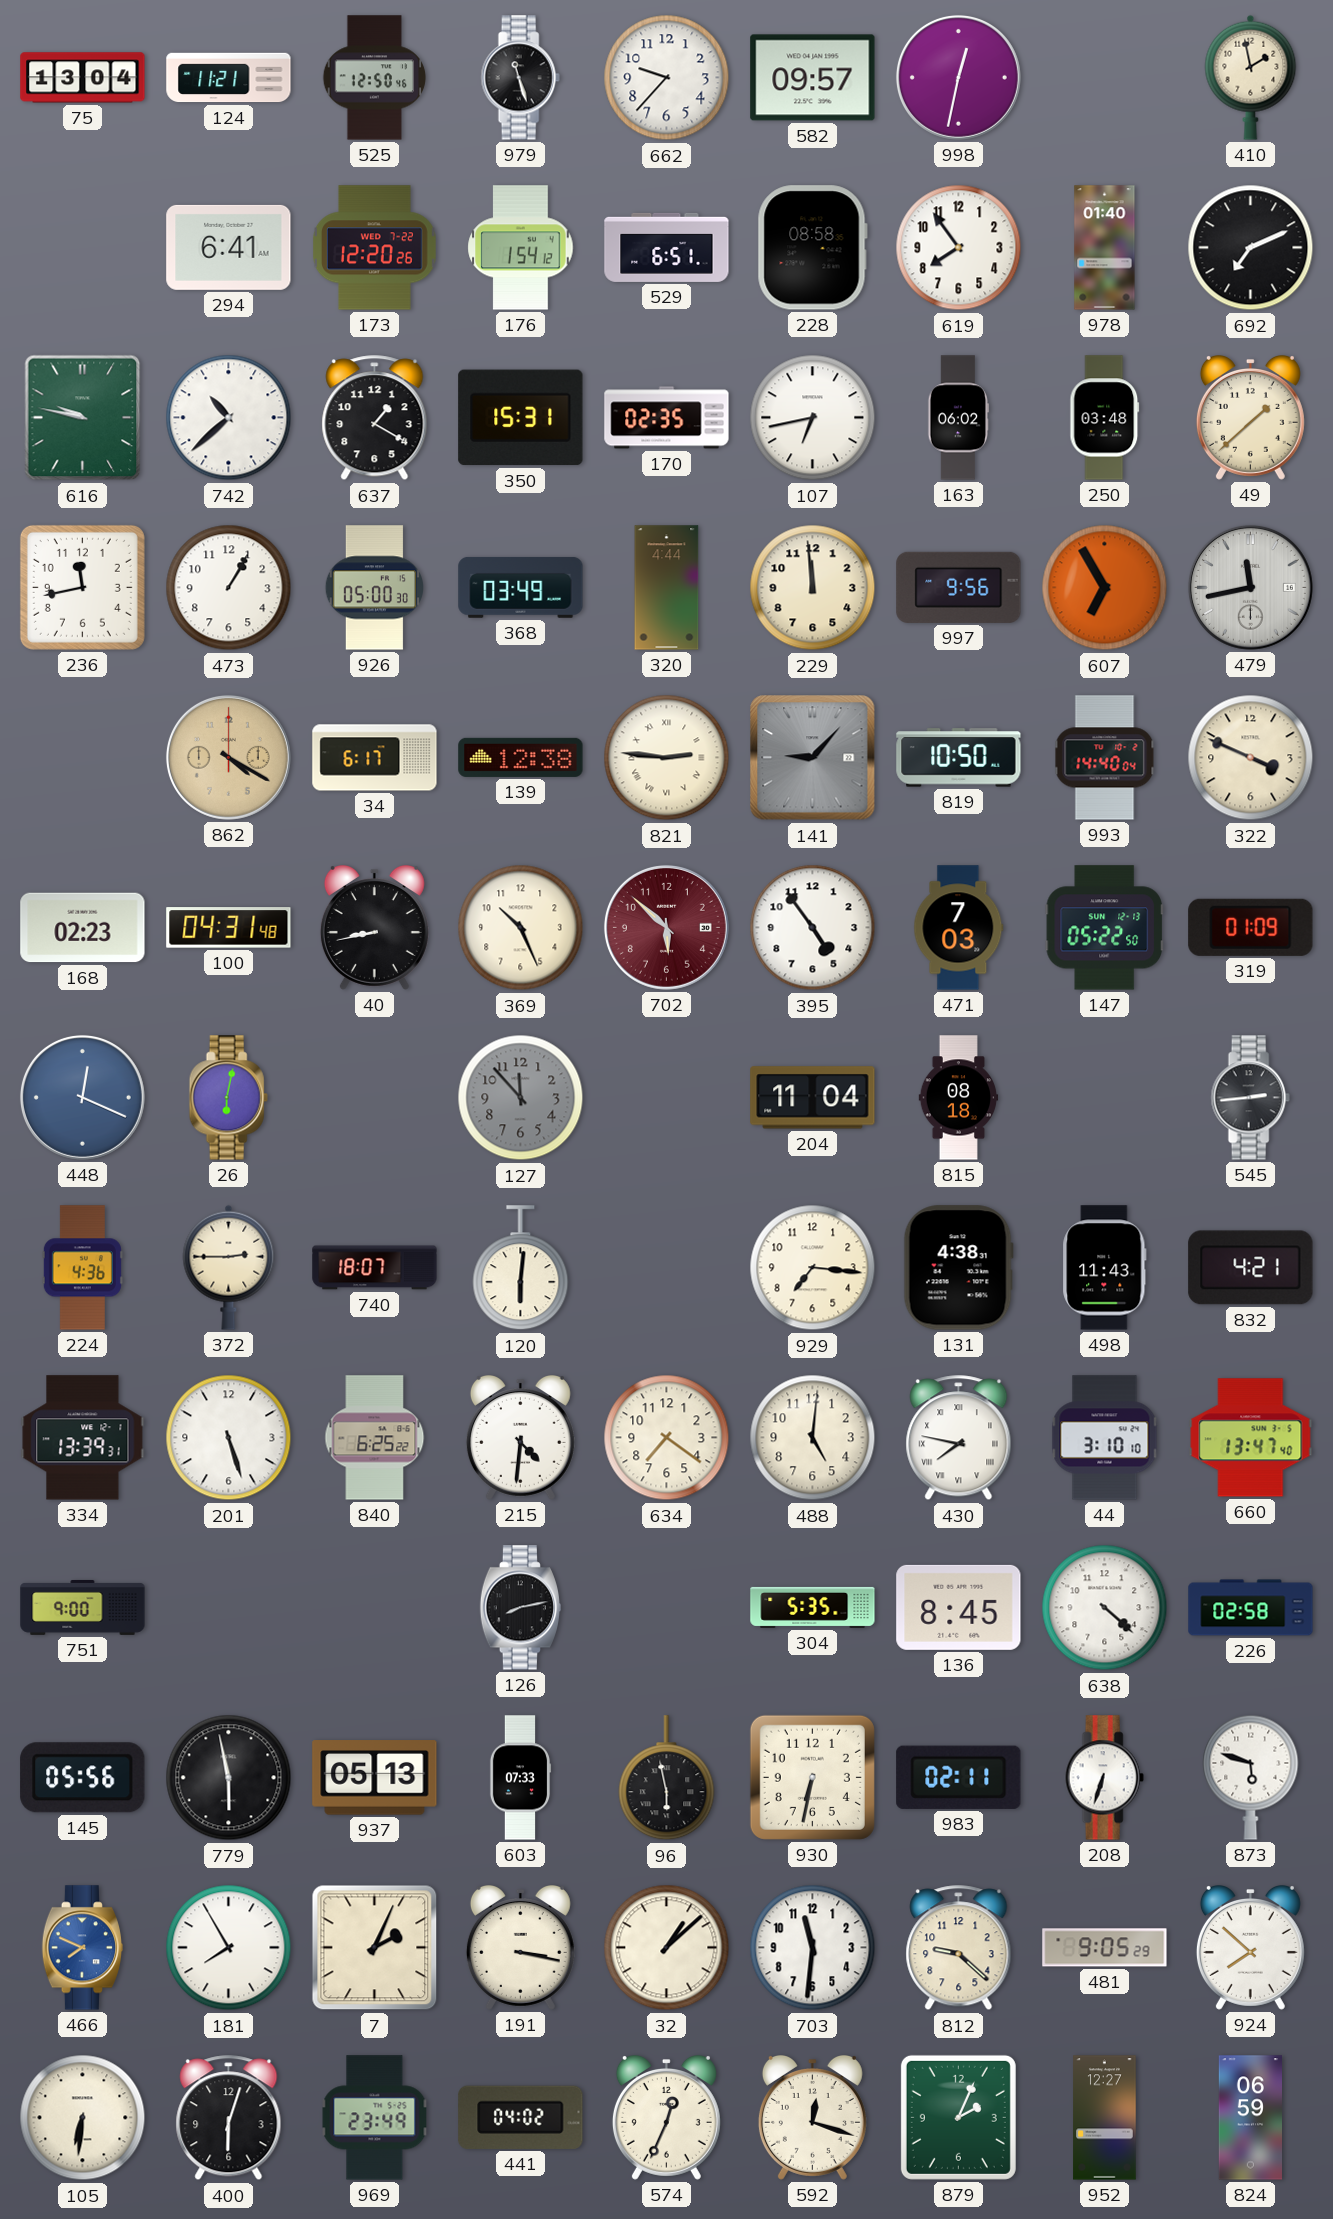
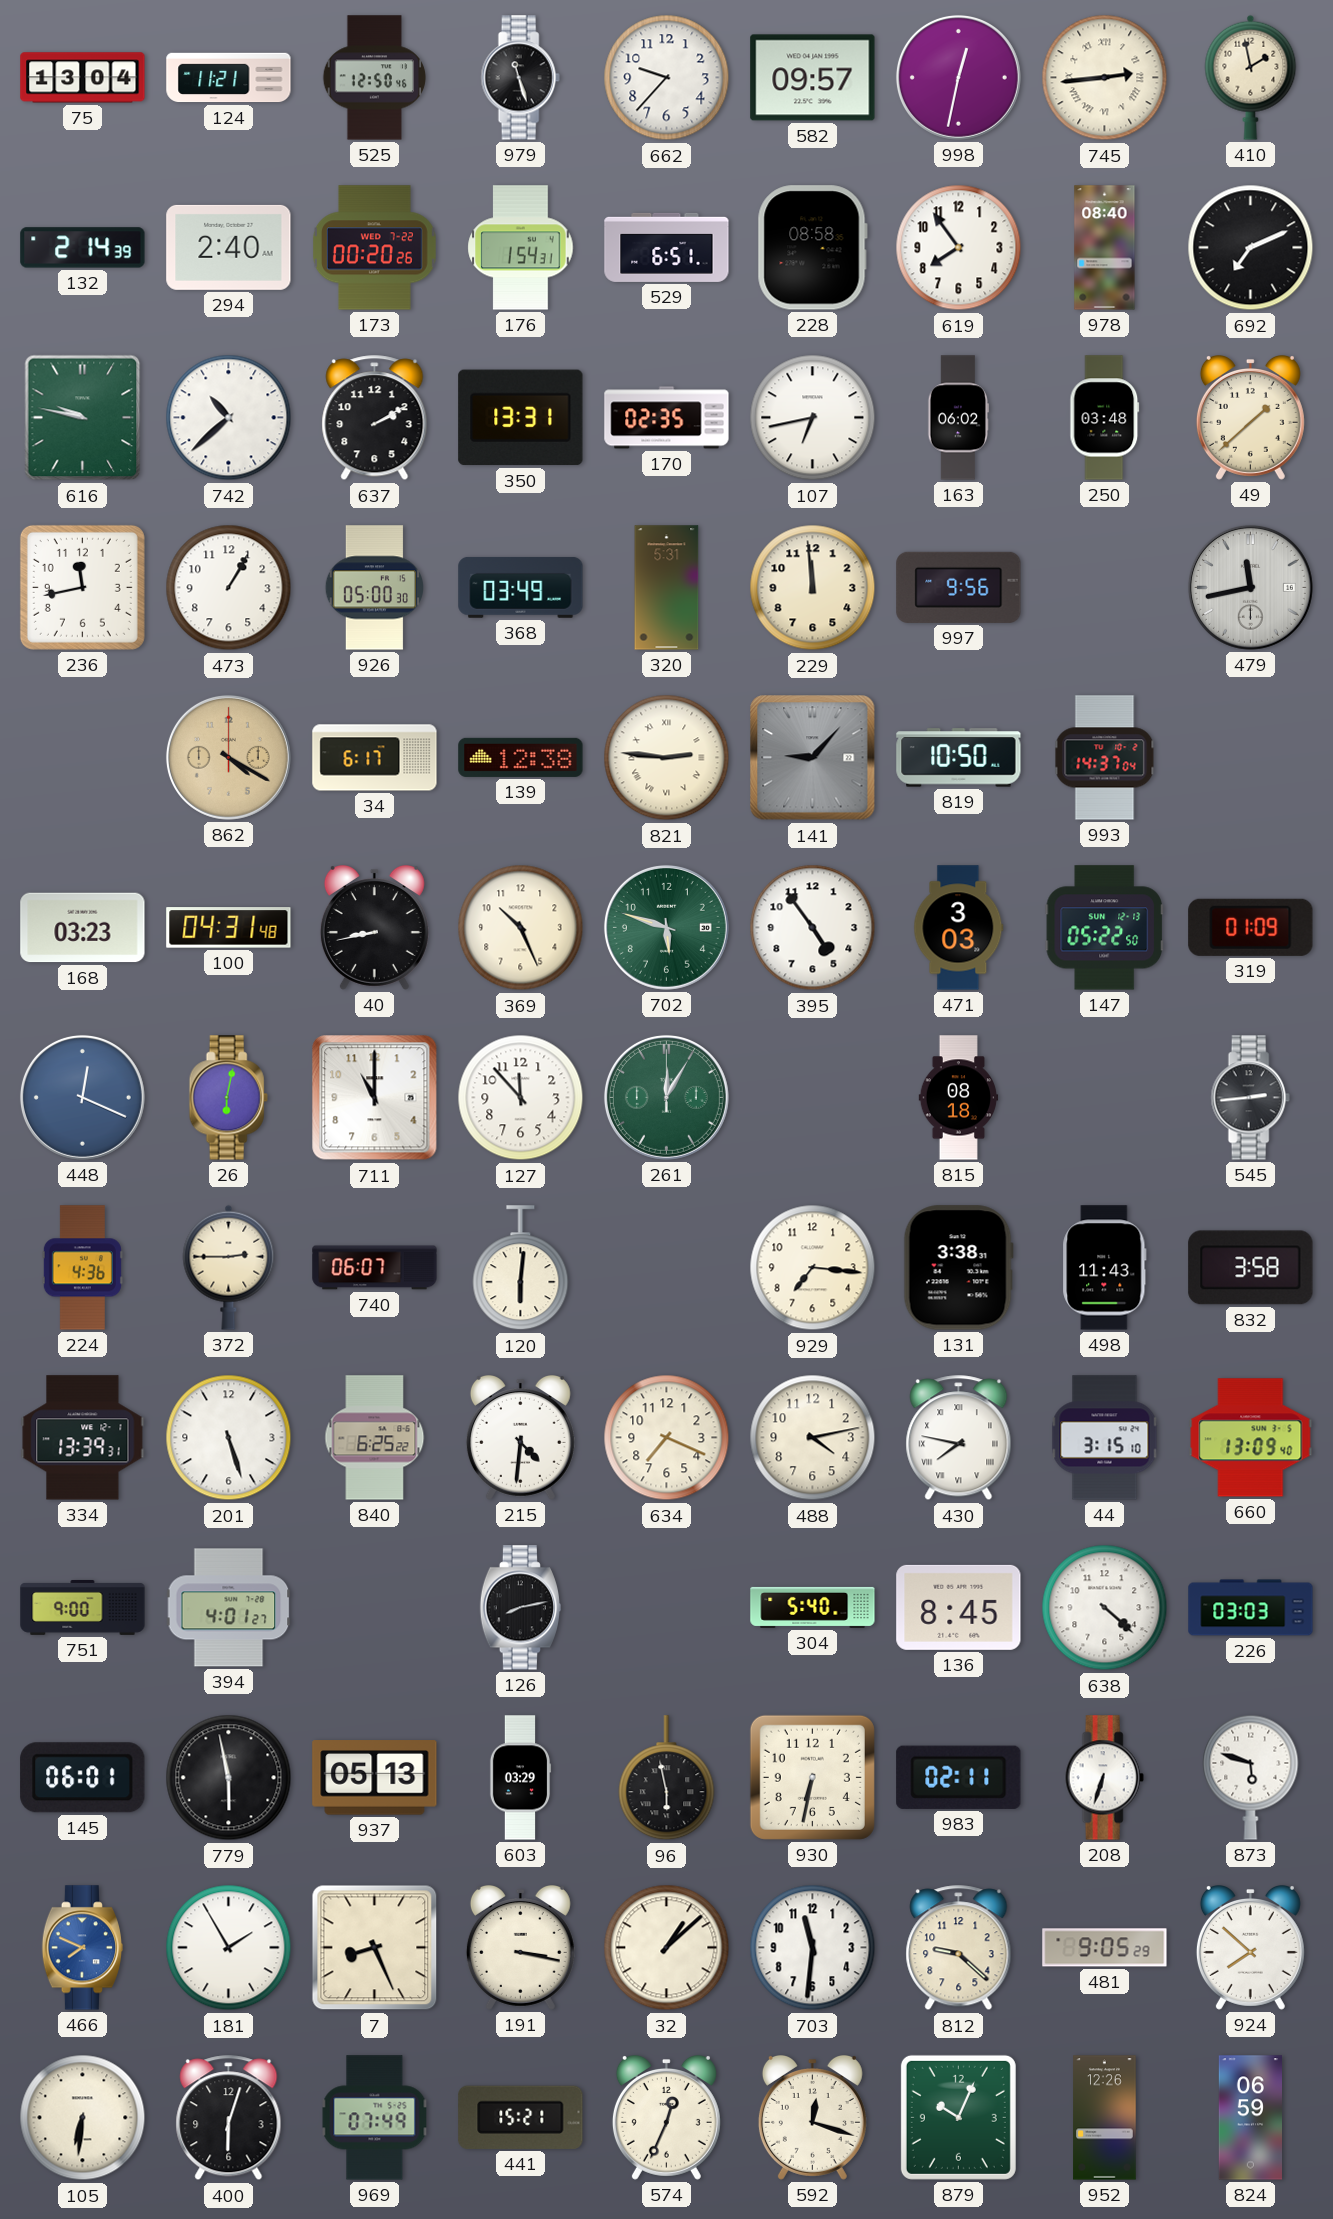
745: none -> 2:44 (1105, 78)
132: none -> 2:14 (83, 248)
294: 6:41 -> 2:40 (229, 247)
173: 12:20 -> 00:20 (374, 248)
176: 1:54:12 -> 1:54:31 (521, 248)
978: 01:40 -> 08:40 (1105, 248)
637: 1:20 -> 2:10 (375, 418)
350: 15:31 -> 13:31 (521, 418)
320: 4:44 -> 5:31 (667, 588)
607: 6:55 -> none (1105, 588)
993: 14:40 -> 14:37 (1105, 758)
322: 3:49 -> none (1251, 758)
168: 02:23 -> 03:23 (83, 928)
702: 5:52 -> 5:48 (666, 927)
702 dial: burgundy -> green (666, 927)
471: 7:03 -> 3:03 (959, 928)
711: none -> 11:00 (375, 1098)
127 dial: grey -> white (521, 1098)
261: none -> 12:05 (666, 1097)
204: 11:04 -> none (813, 1098)
740: 18:07 -> 06:07 (375, 1268)
131: 4:38 -> 3:38 (958, 1268)
832: 4:21 -> 3:58 (1251, 1268)
634: 7:21 -> 7:19 (667, 1438)
488: 5:01 -> 4:13 (813, 1438)
44: 3:10 -> 3:15 (1105, 1438)
660: 13:47 -> 13:09 (1251, 1438)
394: none -> 4:01 (229, 1608)
304: 5:35 -> 5:40 (813, 1607)
226: 02:58 -> 03:03 (1251, 1608)
145: 05:56 -> 06:01 (83, 1778)
603: 07:33 -> 03:29 (520, 1778)
181: 7:55 -> 1:55 (229, 1948)
7: 2:04 -> 8:26 (375, 1948)
969: 23:49 -> 07:49 (375, 2118)
441: 04:02 -> 15:21 (521, 2117)
879: 2:04 -> 10:04 (958, 2117)
952: 12:27 -> 12:26 (1105, 2118)
